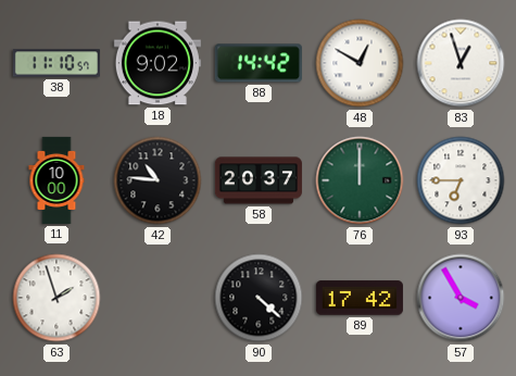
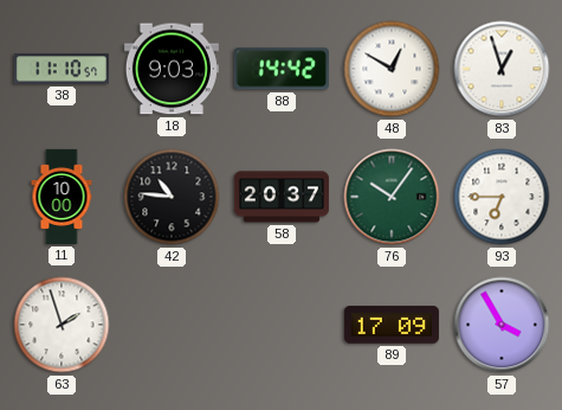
18: 9:02 -> 9:03 (172, 69)
76: 12:00 -> 10:06 (392, 197)
90: 4:22 -> none (259, 298)
89: 17:42 -> 17:09 (392, 325)
